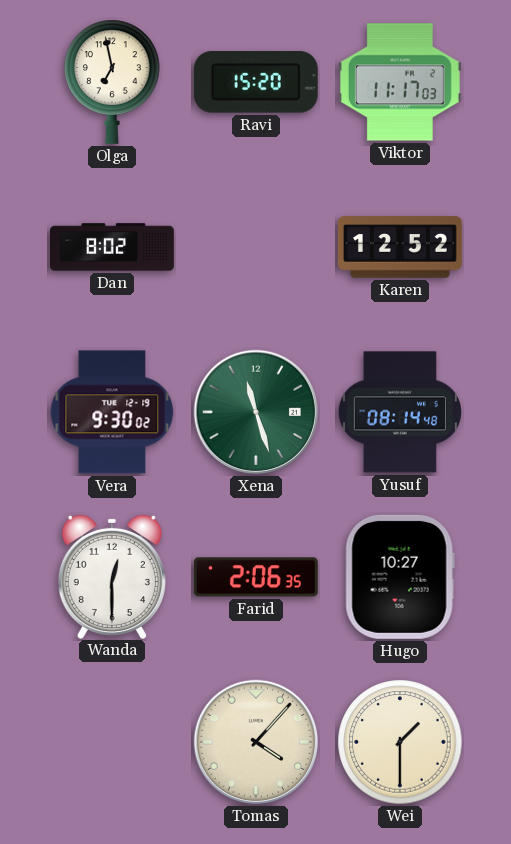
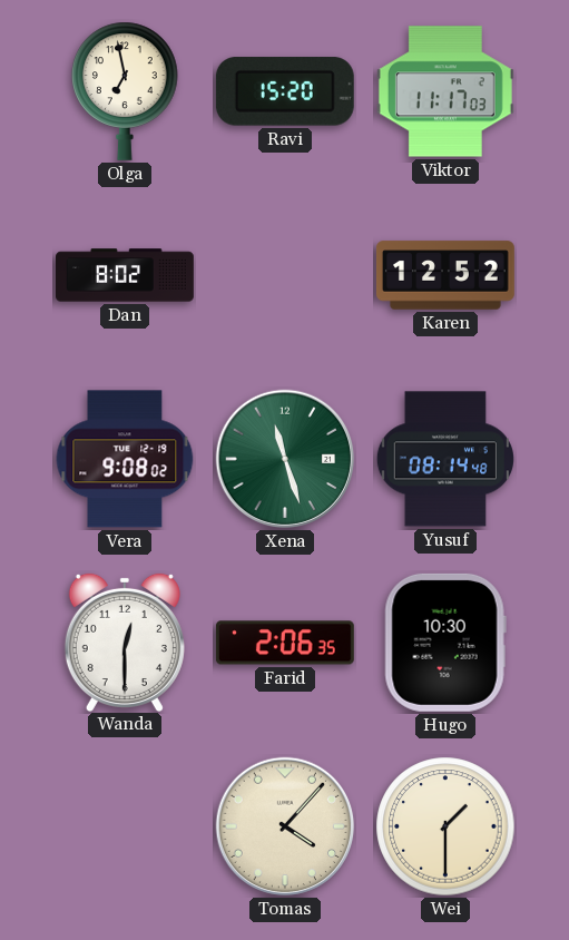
Vera: 9:30 -> 9:08 (125, 459)
Hugo: 10:27 -> 10:30 (445, 643)
